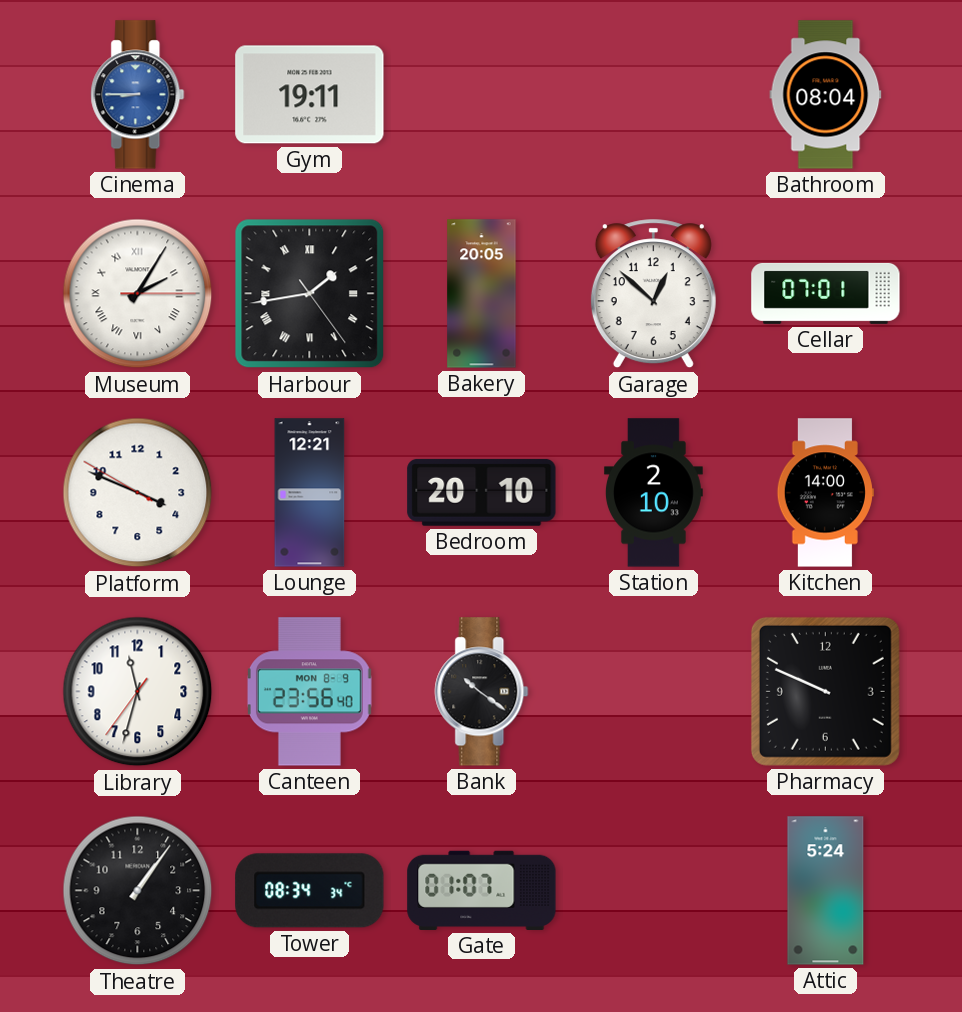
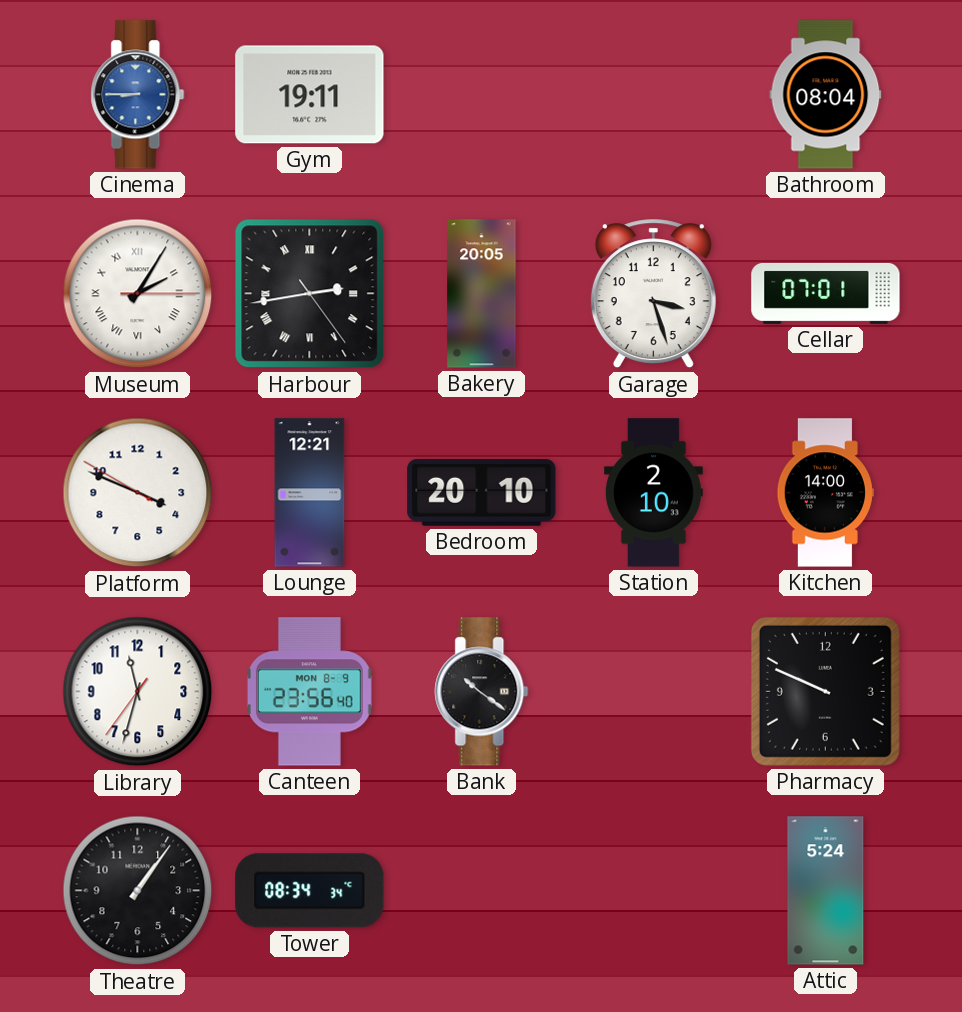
Harbour: 1:43 -> 2:43 (310, 294)
Garage: 12:52 -> 3:27 (653, 294)
Gate: 01:07 -> none (482, 890)
